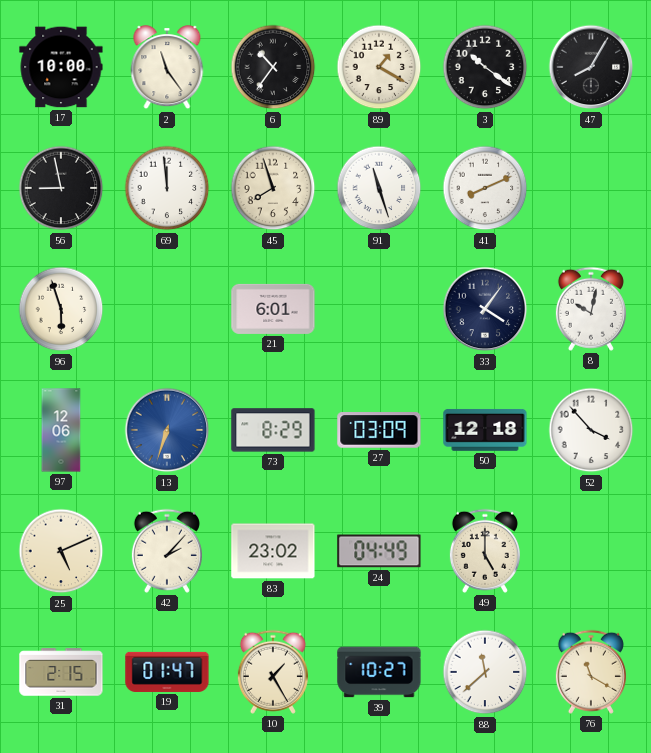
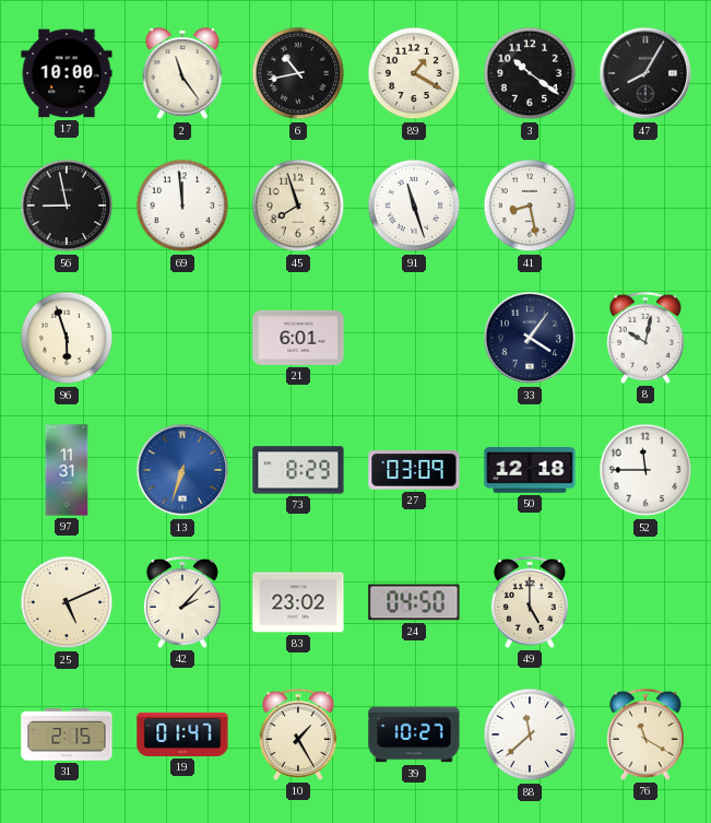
6: 10:36 -> 10:43 (298, 73)
41: 8:11 -> 8:28 (530, 205)
97: 12:06 -> 11:31 (67, 470)
52: 3:53 -> 11:45 (645, 470)
24: 04:49 -> 04:50 (414, 602)
